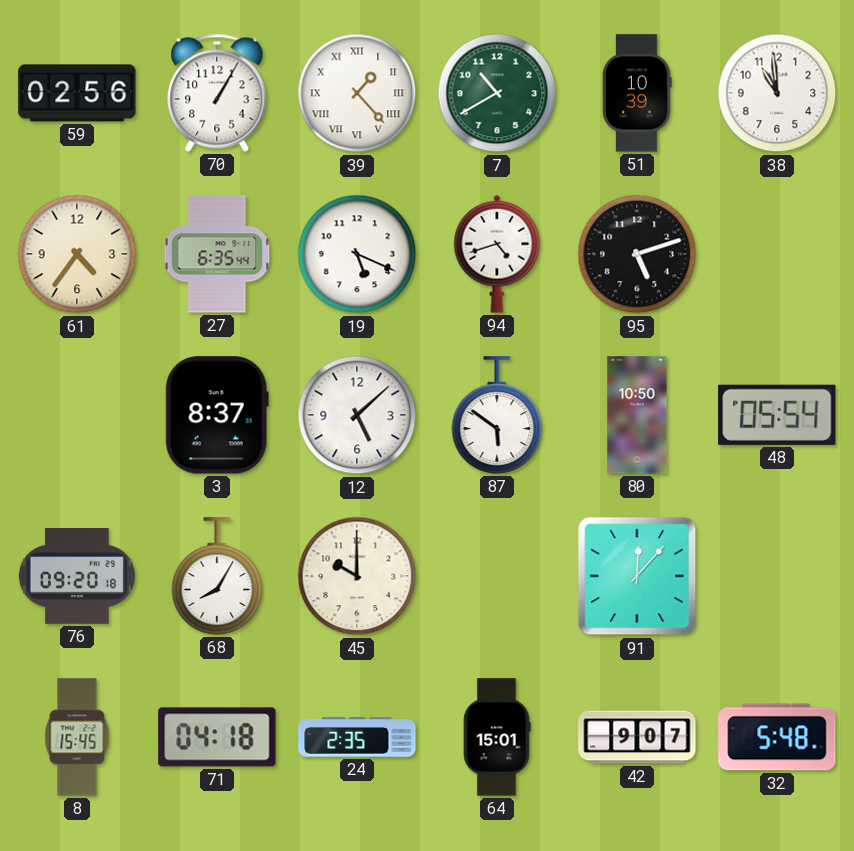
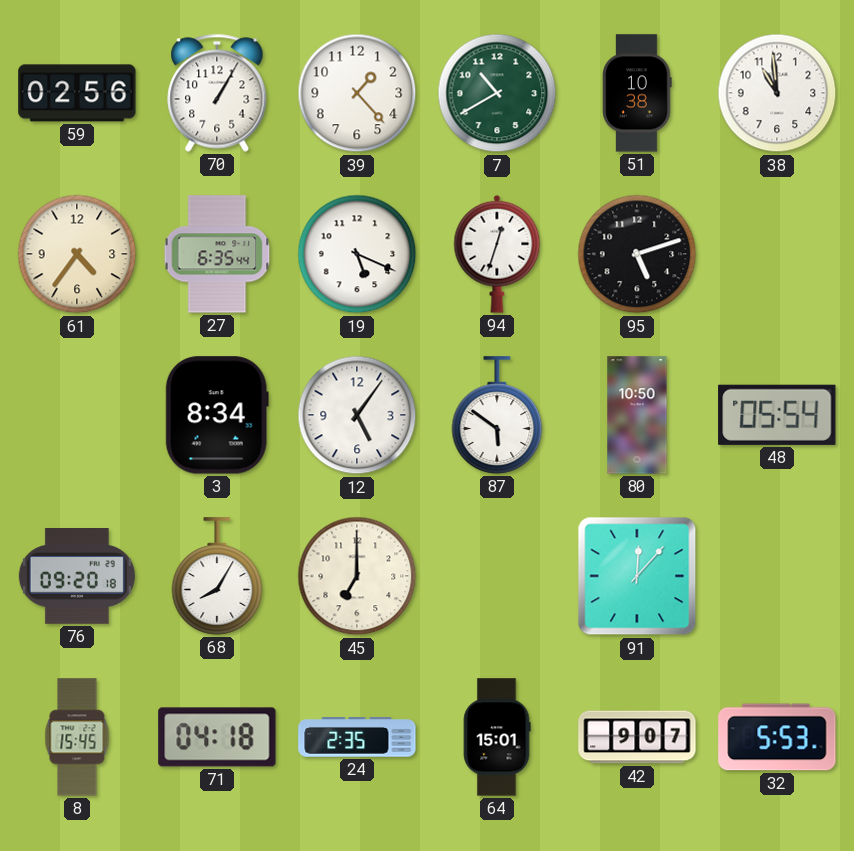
39 numerals: Roman -> Arabic (357, 93)
51: 10:39 -> 10:38 (637, 93)
94: 4:42 -> 12:33 (497, 254)
3: 8:37 -> 8:34 (217, 415)
12: 5:08 -> 5:06 (357, 415)
45: 10:00 -> 7:00 (357, 576)
32: 5:48 -> 5:53 (777, 737)
